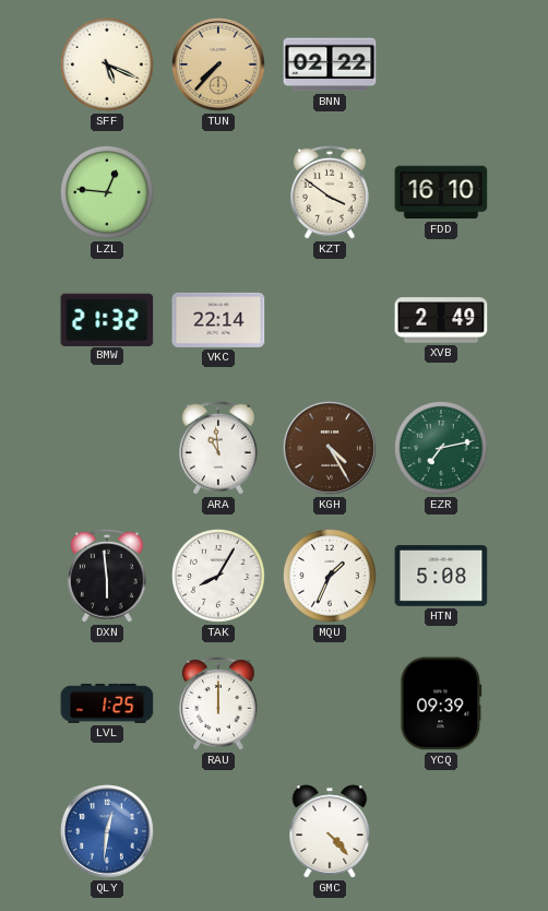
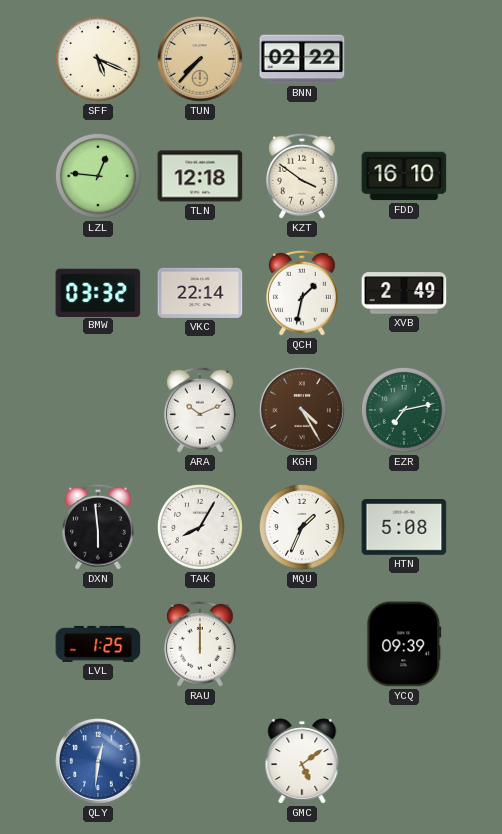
TLN: none -> 12:18 (200, 176)
BMW: 21:32 -> 03:32 (98, 292)
QCH: none -> 1:32 (303, 293)
ARA: 10:59 -> 10:11 (201, 410)
GMC: 4:23 -> 5:09 (302, 761)
